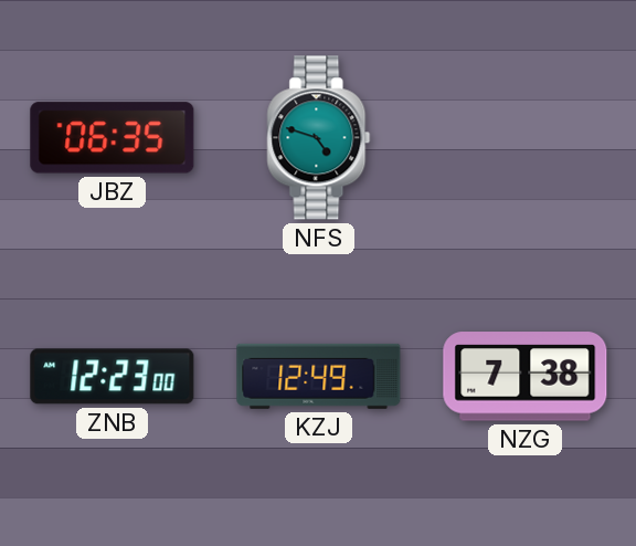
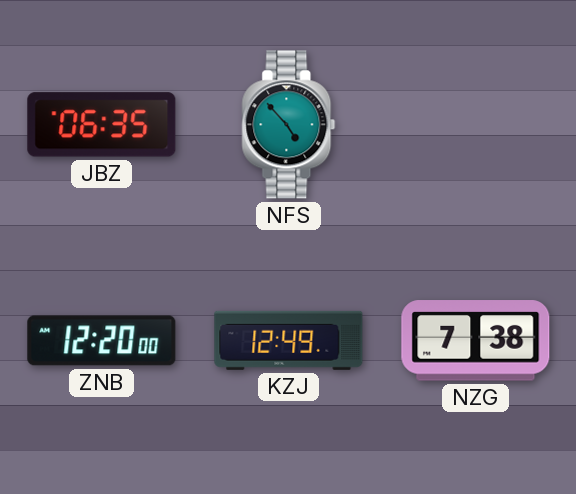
NFS: 4:48 -> 4:53 (289, 125)
ZNB: 12:23 -> 12:20 (102, 341)
